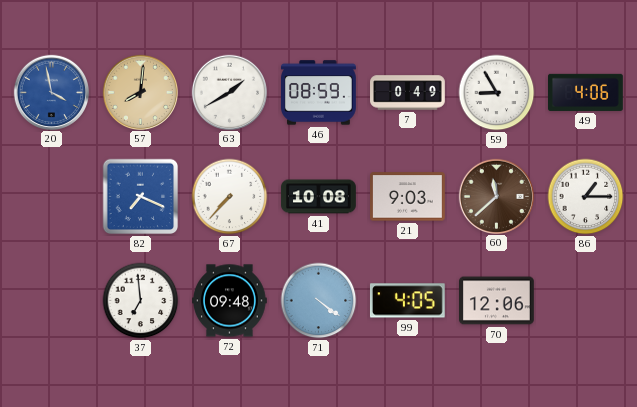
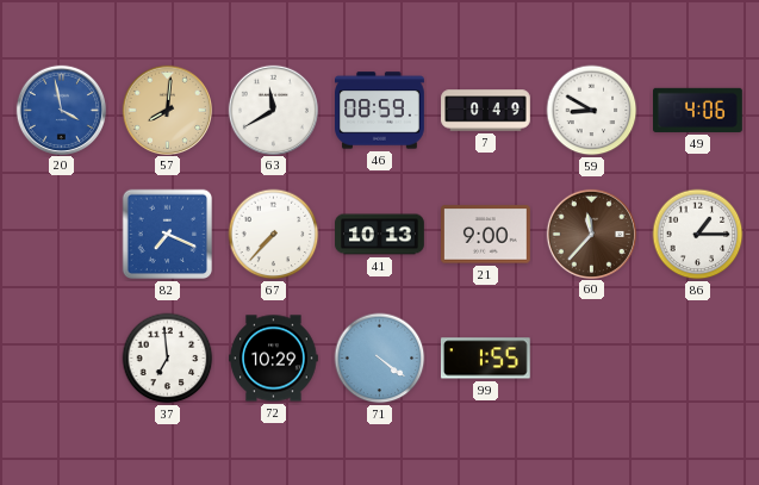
63: 1:40 -> 11:40 (273, 110)
59: 8:55 -> 8:50 (592, 111)
41: 10:08 -> 10:13 (380, 235)
21: 9:03 -> 9:00 (486, 235)
60: 11:38 -> 11:37 (591, 234)
72: 09:48 -> 10:29 (274, 359)
99: 4:05 -> 1:55 (485, 359)
70: 12:06 -> none (497, 301)
